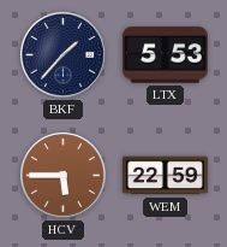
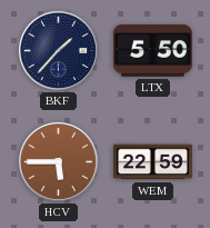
LTX: 5:53 -> 5:50 (152, 51)
